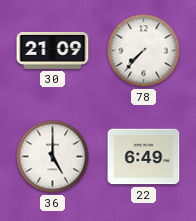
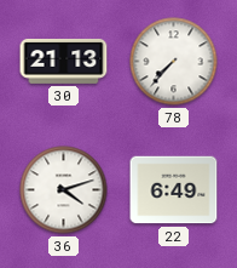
30: 21:09 -> 21:13 (64, 62)
36: 5:00 -> 4:12 (64, 190)
